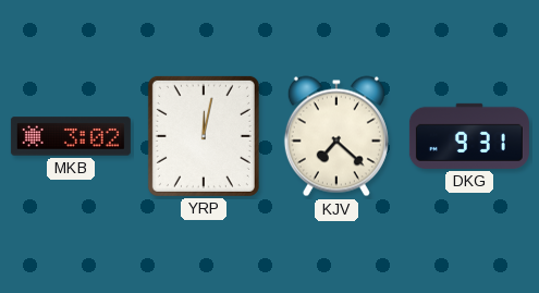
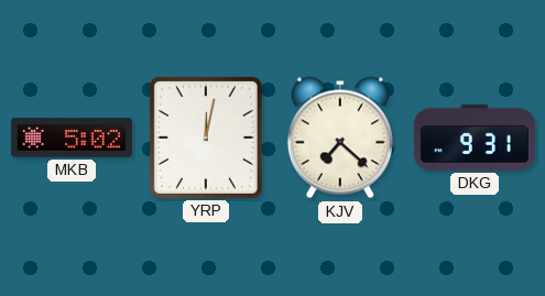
MKB: 3:02 -> 5:02 (72, 138)
